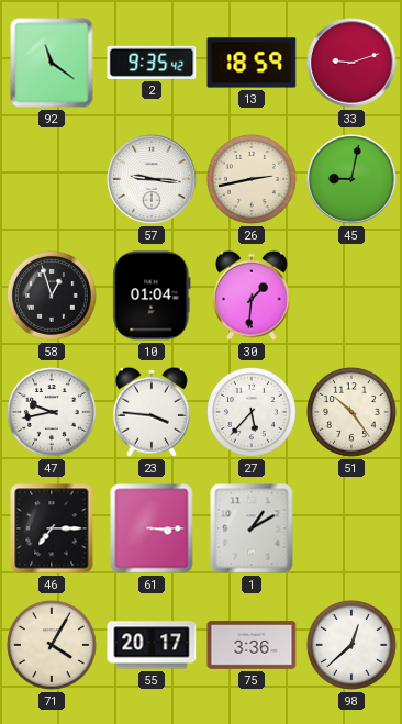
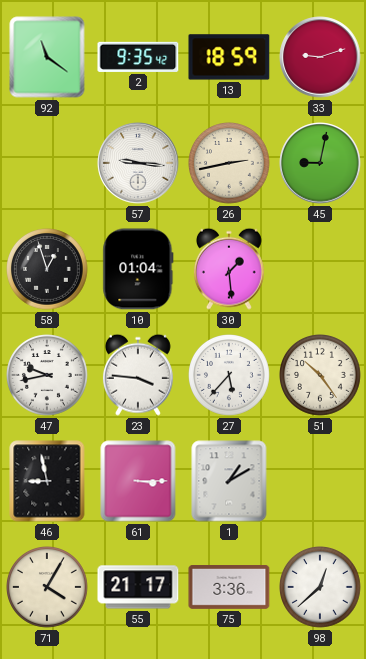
30: 1:31 -> 1:29 (229, 269)
46: 7:15 -> 8:58 (47, 481)
55: 20:17 -> 21:17 (138, 587)
